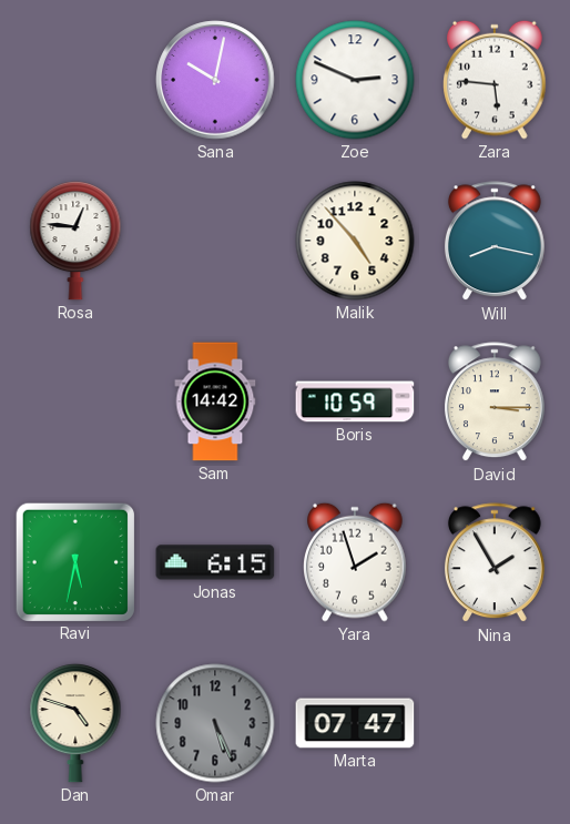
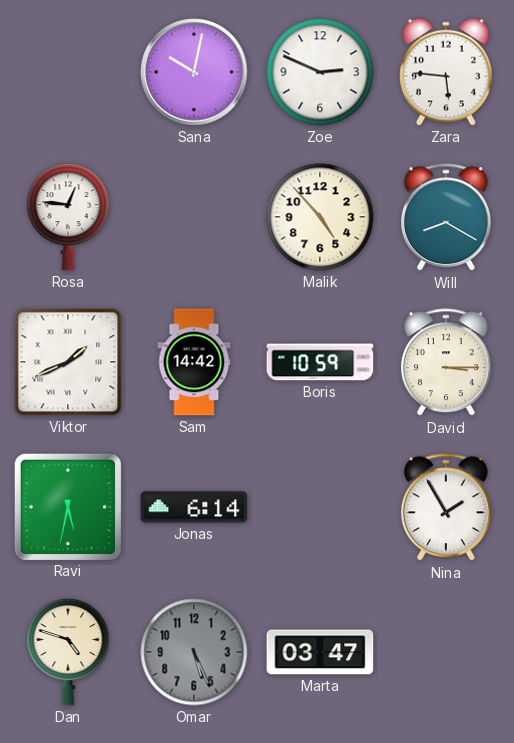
Will: 8:17 -> 8:20 (446, 218)
Viktor: none -> 1:41 (68, 362)
Jonas: 6:15 -> 6:14 (194, 507)
Yara: 1:57 -> none (355, 562)
Marta: 07:47 -> 03:47 (320, 652)
